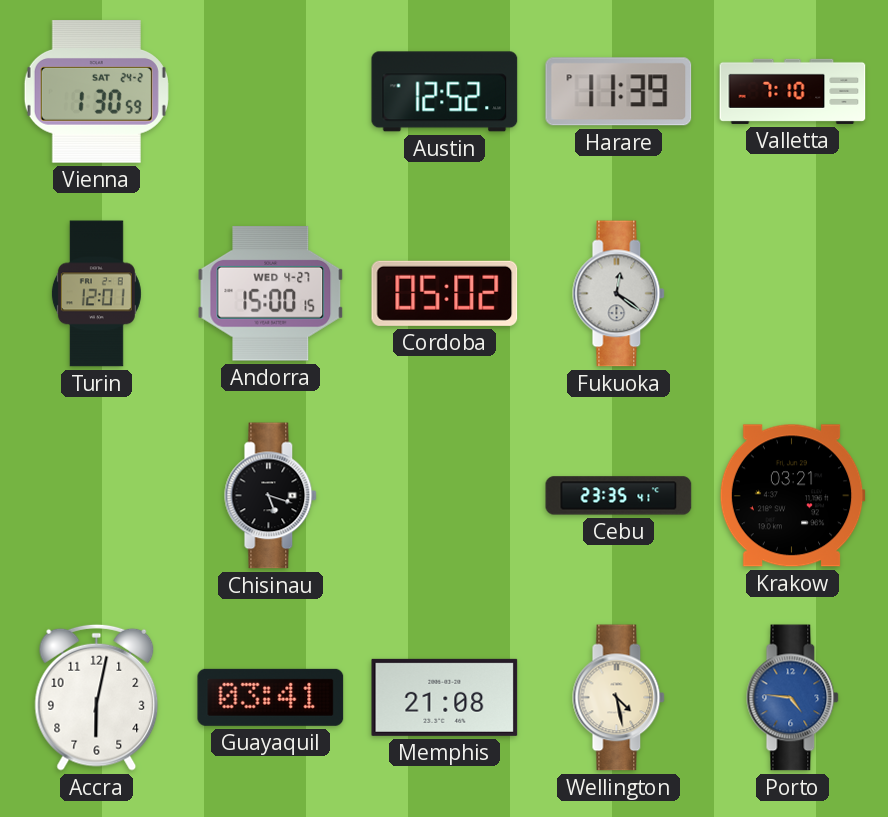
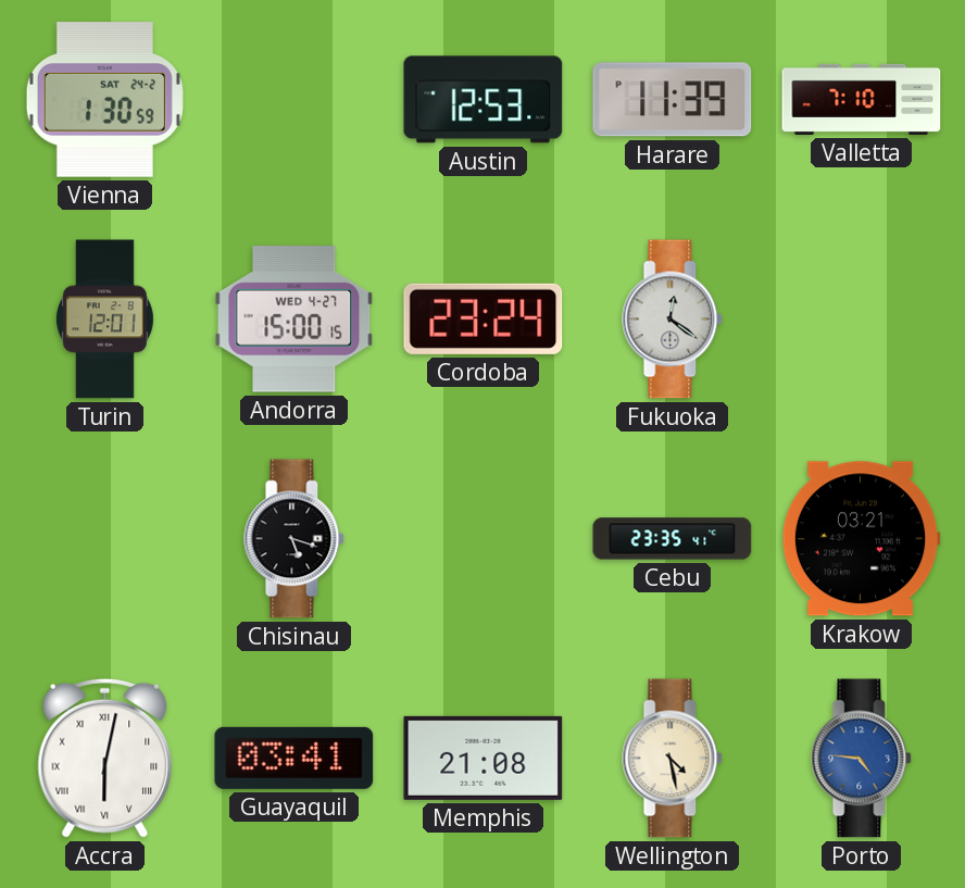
Austin: 12:52 -> 12:53 (484, 100)
Cordoba: 05:02 -> 23:24 (484, 318)
Accra numerals: Arabic -> Roman (105, 758)
